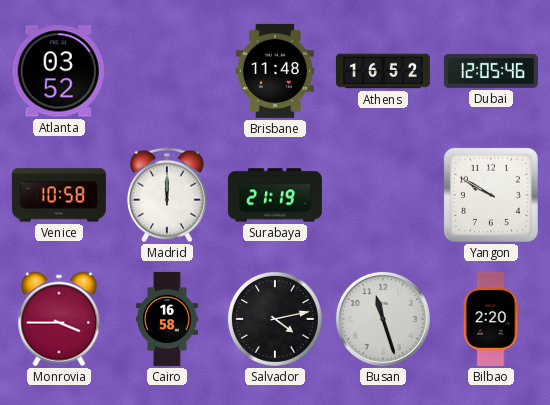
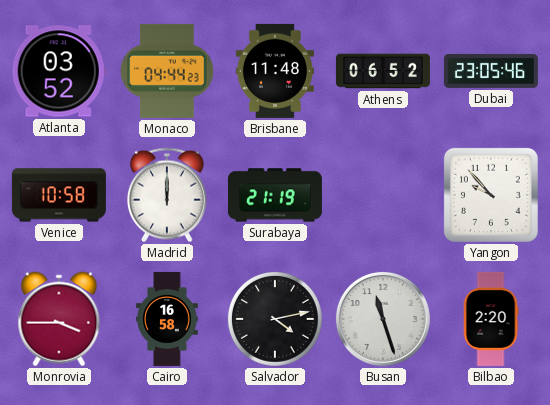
Monaco: none -> 04:44 (167, 71)
Athens: 16:52 -> 06:52 (383, 71)
Dubai: 12:05 -> 23:05 (491, 71)
Yangon: 9:50 -> 9:53 (491, 195)
